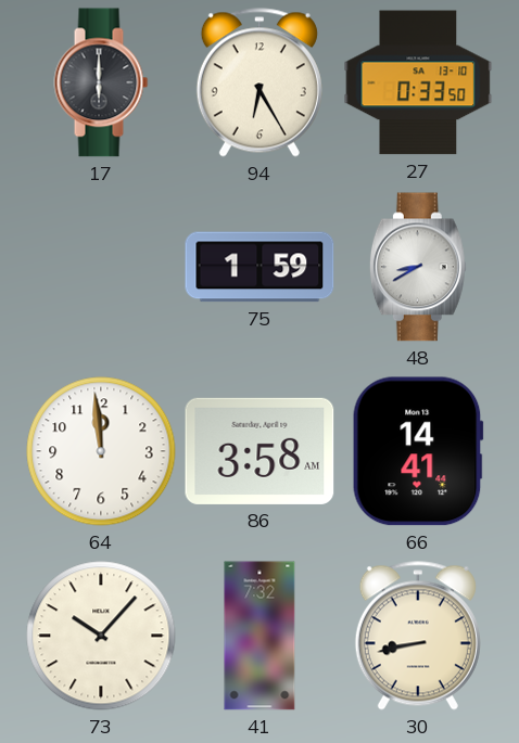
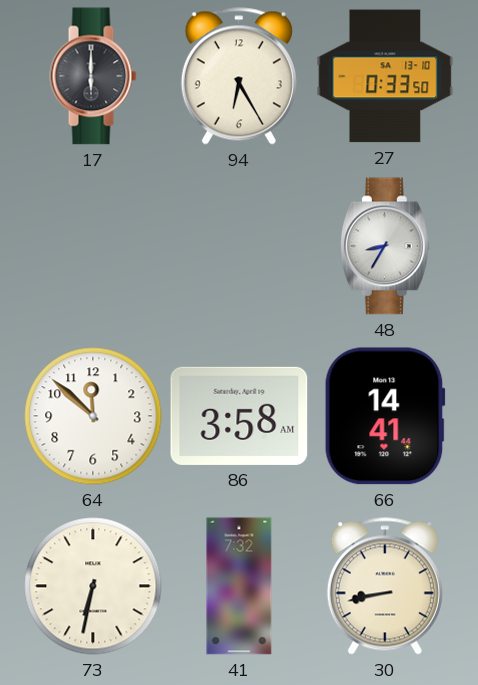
75: 1:59 -> none (259, 267)
48: 8:40 -> 8:35 (385, 246)
64: 11:59 -> 11:52 (93, 416)
73: 10:07 -> 6:32 (93, 586)
